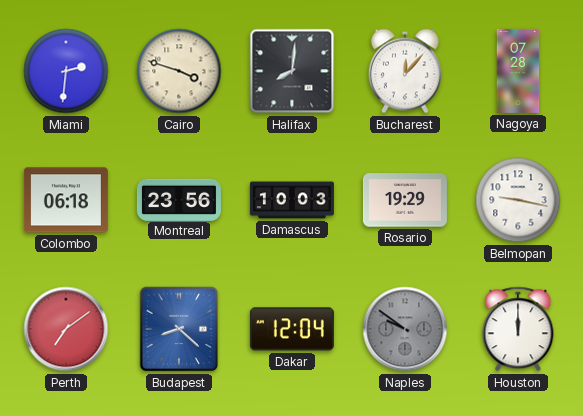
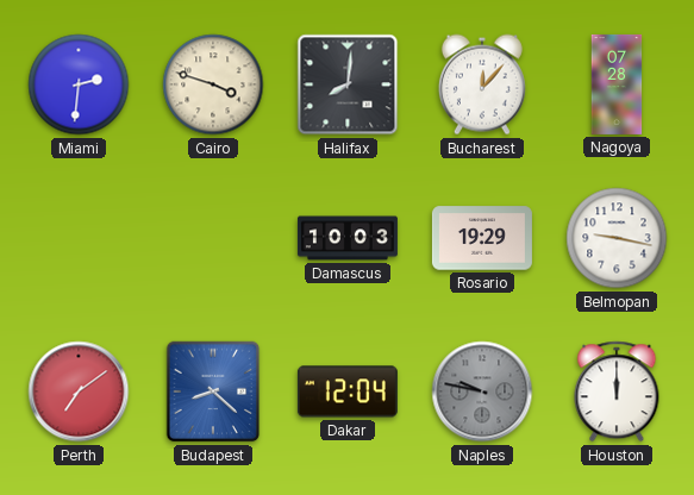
Colombo: 06:18 -> none (66, 200)
Montreal: 23:56 -> none (179, 199)
Naples: 9:51 -> 9:47 (482, 391)
